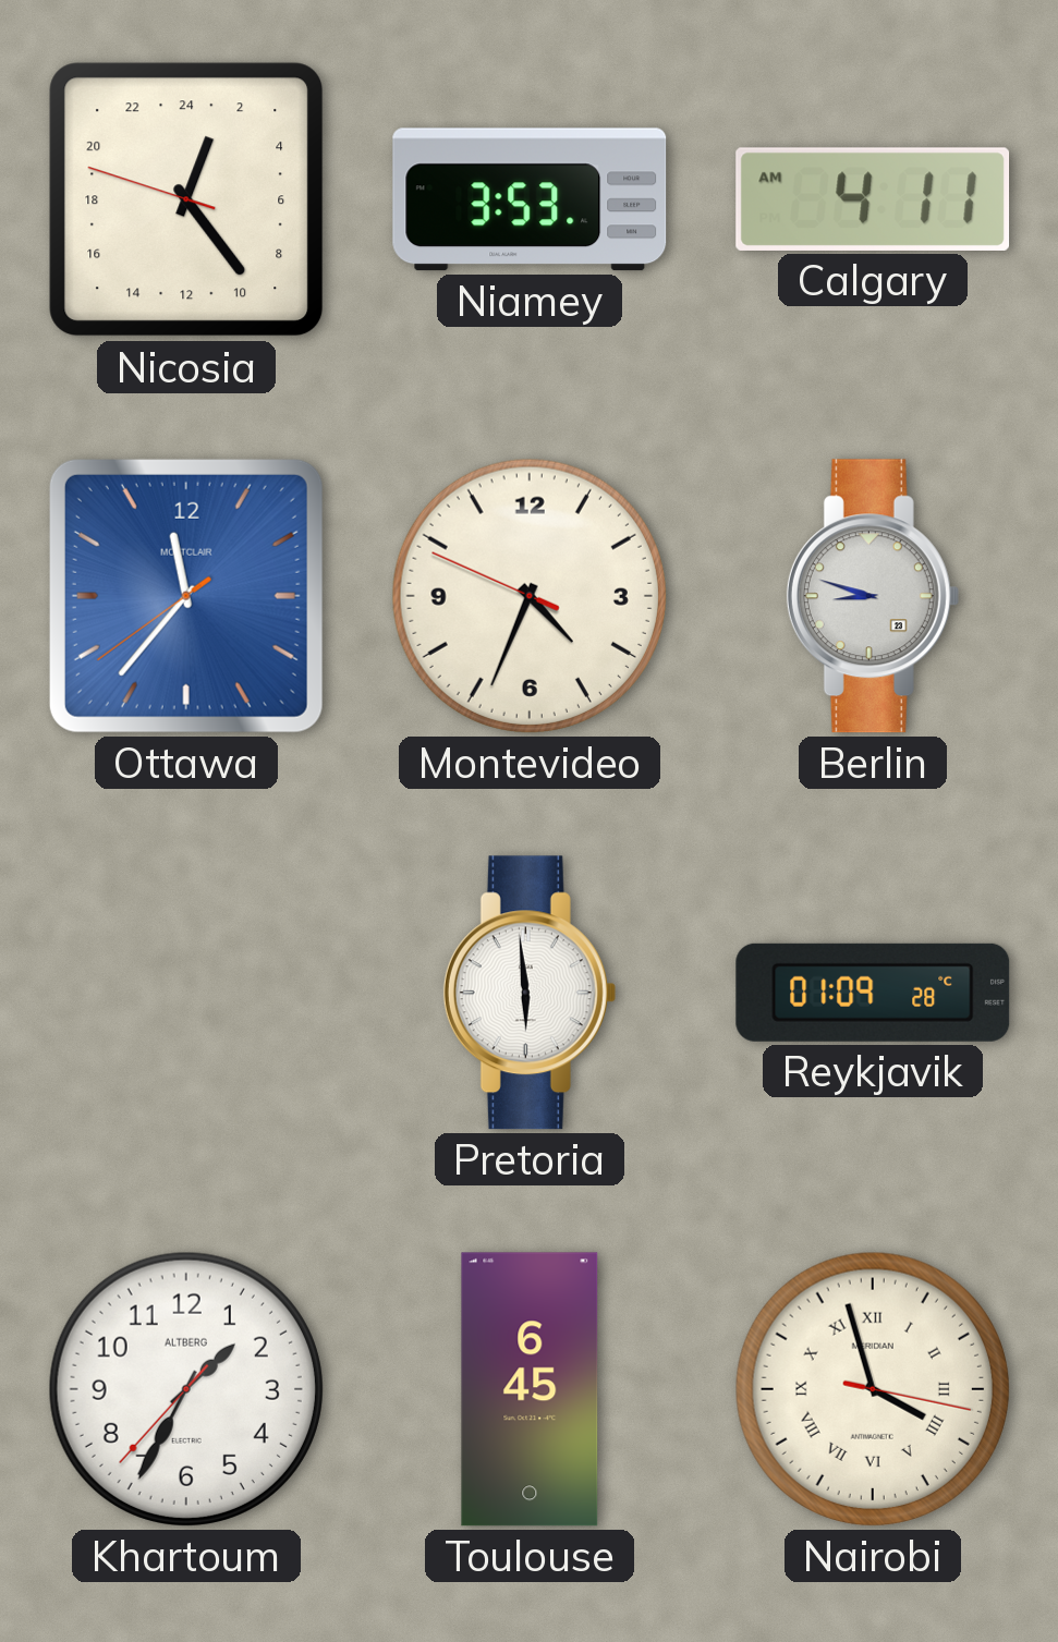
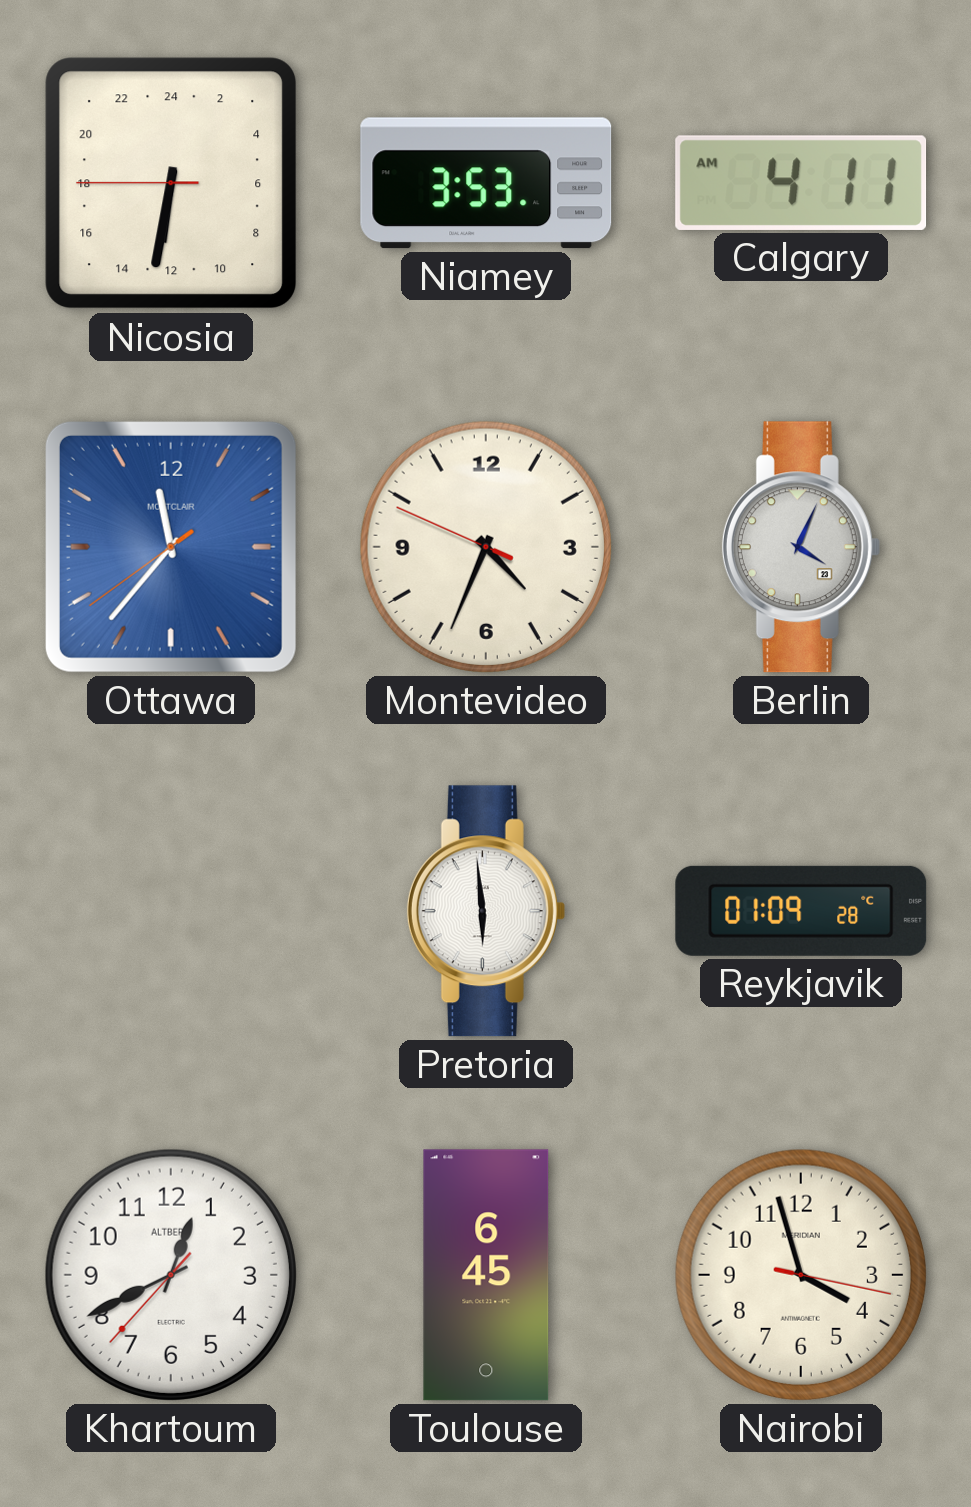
Nicosia: 1:23 -> 12:31 (171, 183)
Berlin: 8:48 -> 4:04 (801, 547)
Khartoum: 1:34 -> 12:40 (171, 1275)
Nairobi numerals: Roman -> Arabic (801, 1275)
